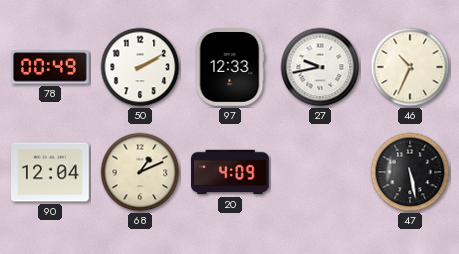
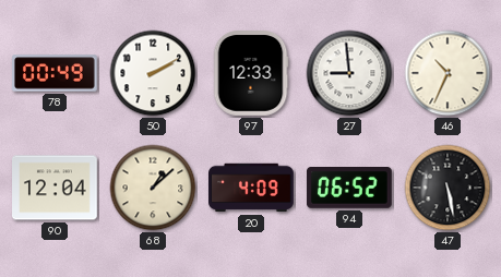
27: 9:43 -> 8:59 (349, 73)
68: 1:11 -> 1:08 (153, 188)
94: none -> 06:52 (350, 189)
